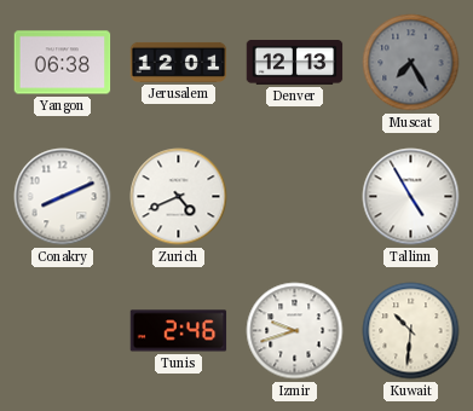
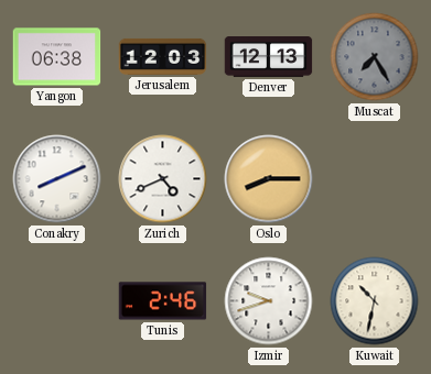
Jerusalem: 12:01 -> 12:03 (163, 56)
Oslo: none -> 8:15 (269, 179)
Tallinn: 4:55 -> none (411, 197)
Kuwait: 10:31 -> 10:32 (375, 301)
